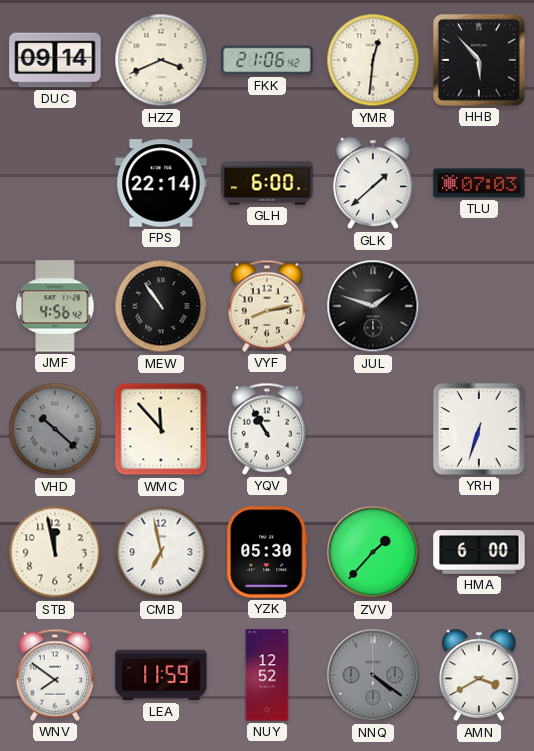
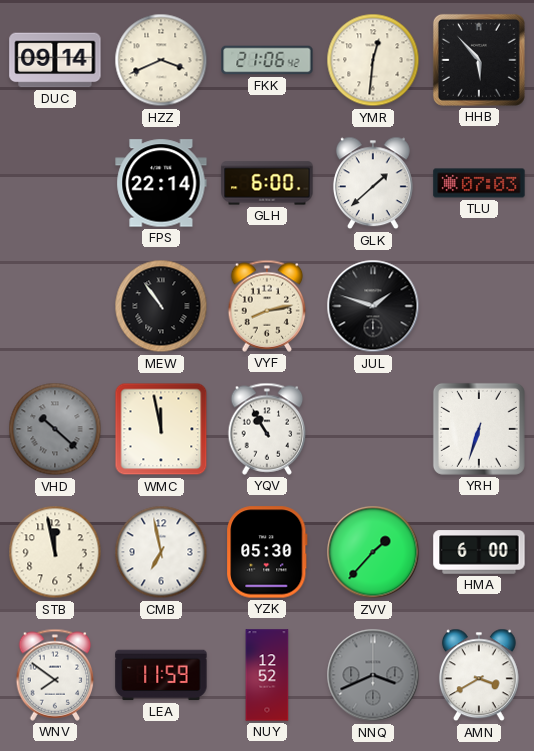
JMF: 4:56 -> none (55, 306)
WMC: 11:53 -> 11:58 (161, 429)
NNQ: 4:21 -> 3:41 (373, 675)
